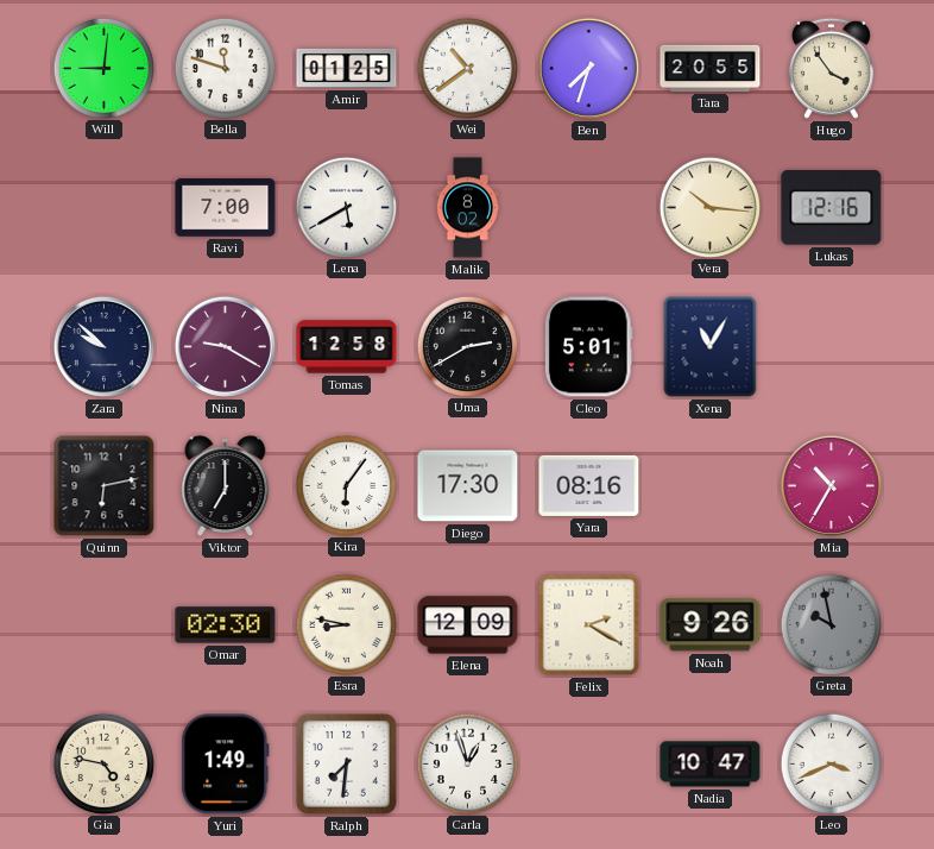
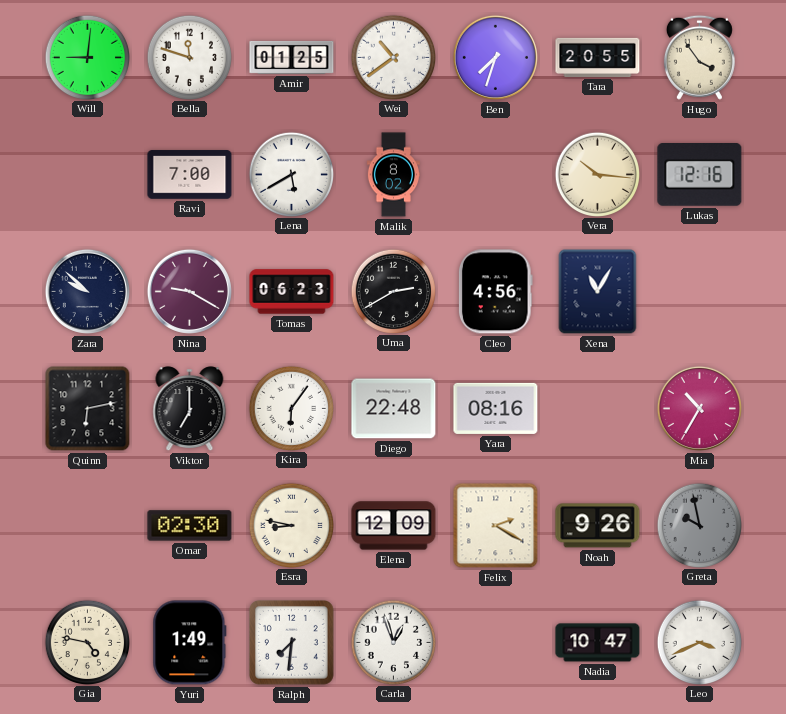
Tomas: 12:58 -> 06:23 (292, 292)
Cleo: 5:01 -> 4:56 (495, 292)
Diego: 17:30 -> 22:48 (394, 409)
